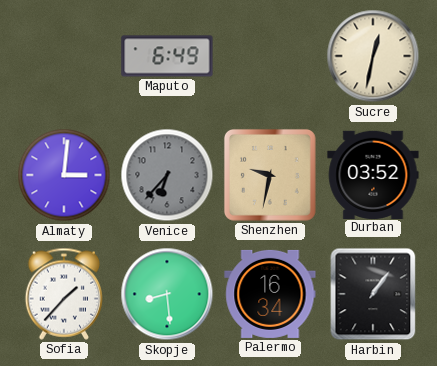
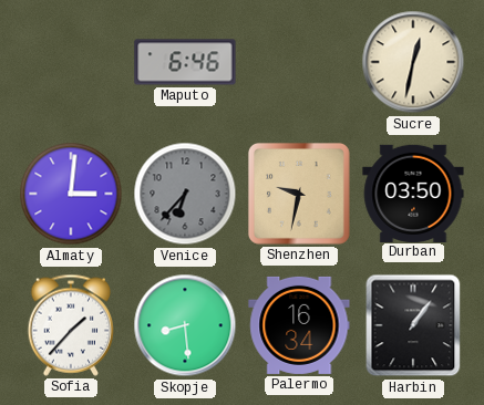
Maputo: 6:49 -> 6:46 (185, 62)
Durban: 03:52 -> 03:50 (413, 193)
